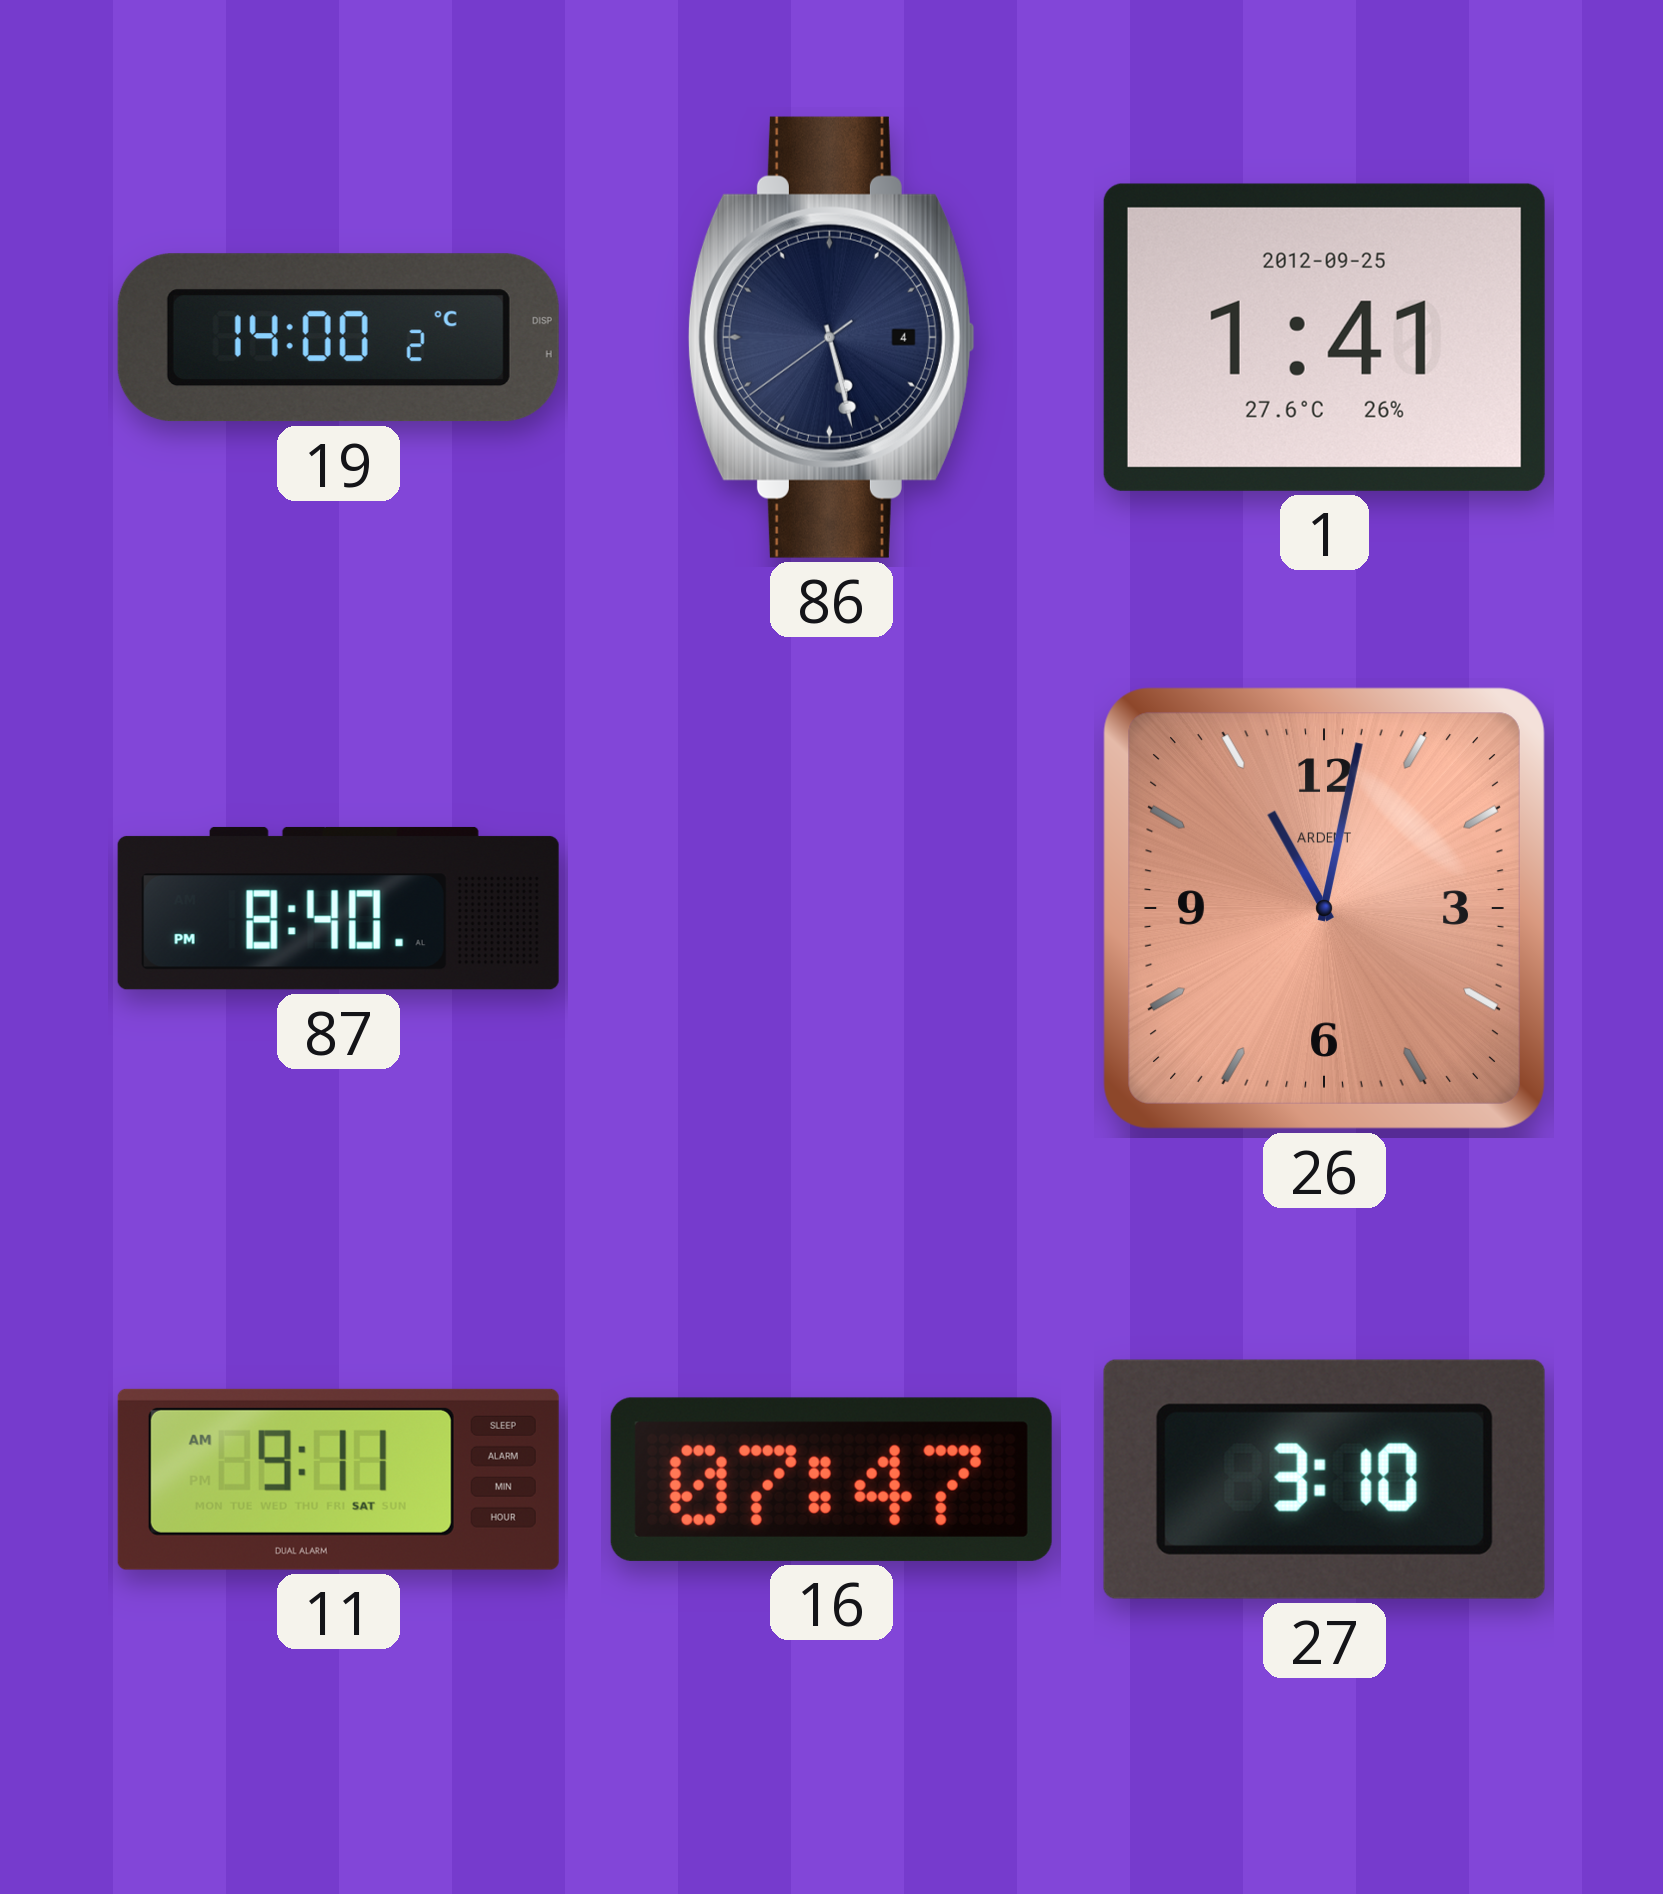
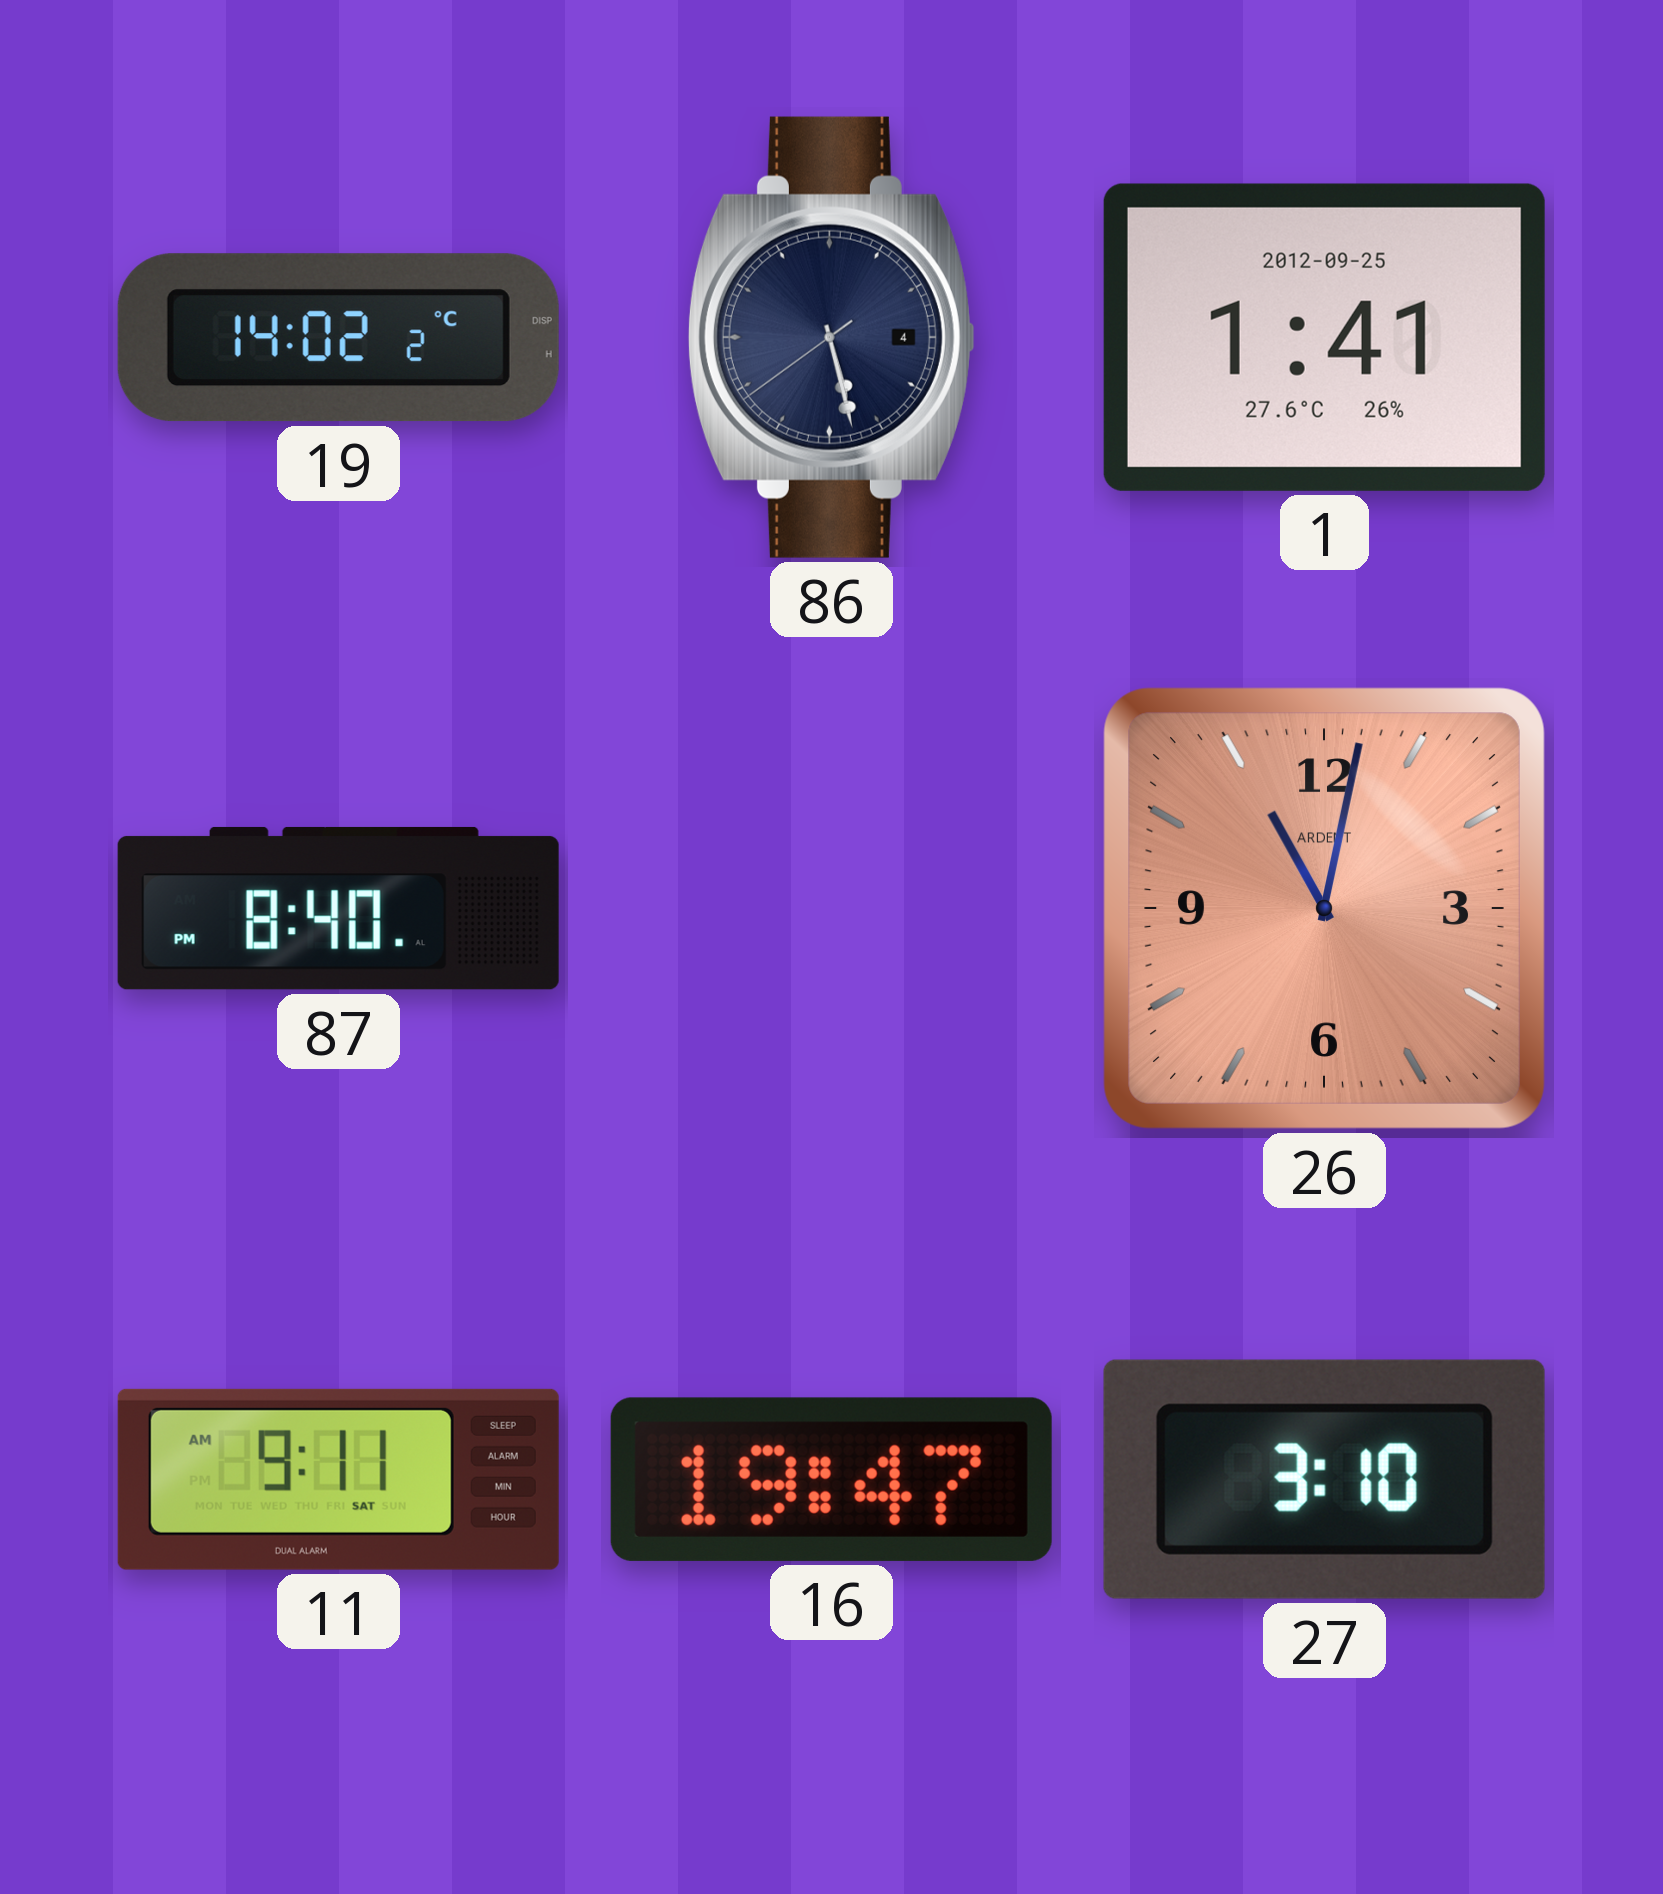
19: 14:00 -> 14:02 (338, 338)
16: 07:47 -> 19:47 (831, 1479)
